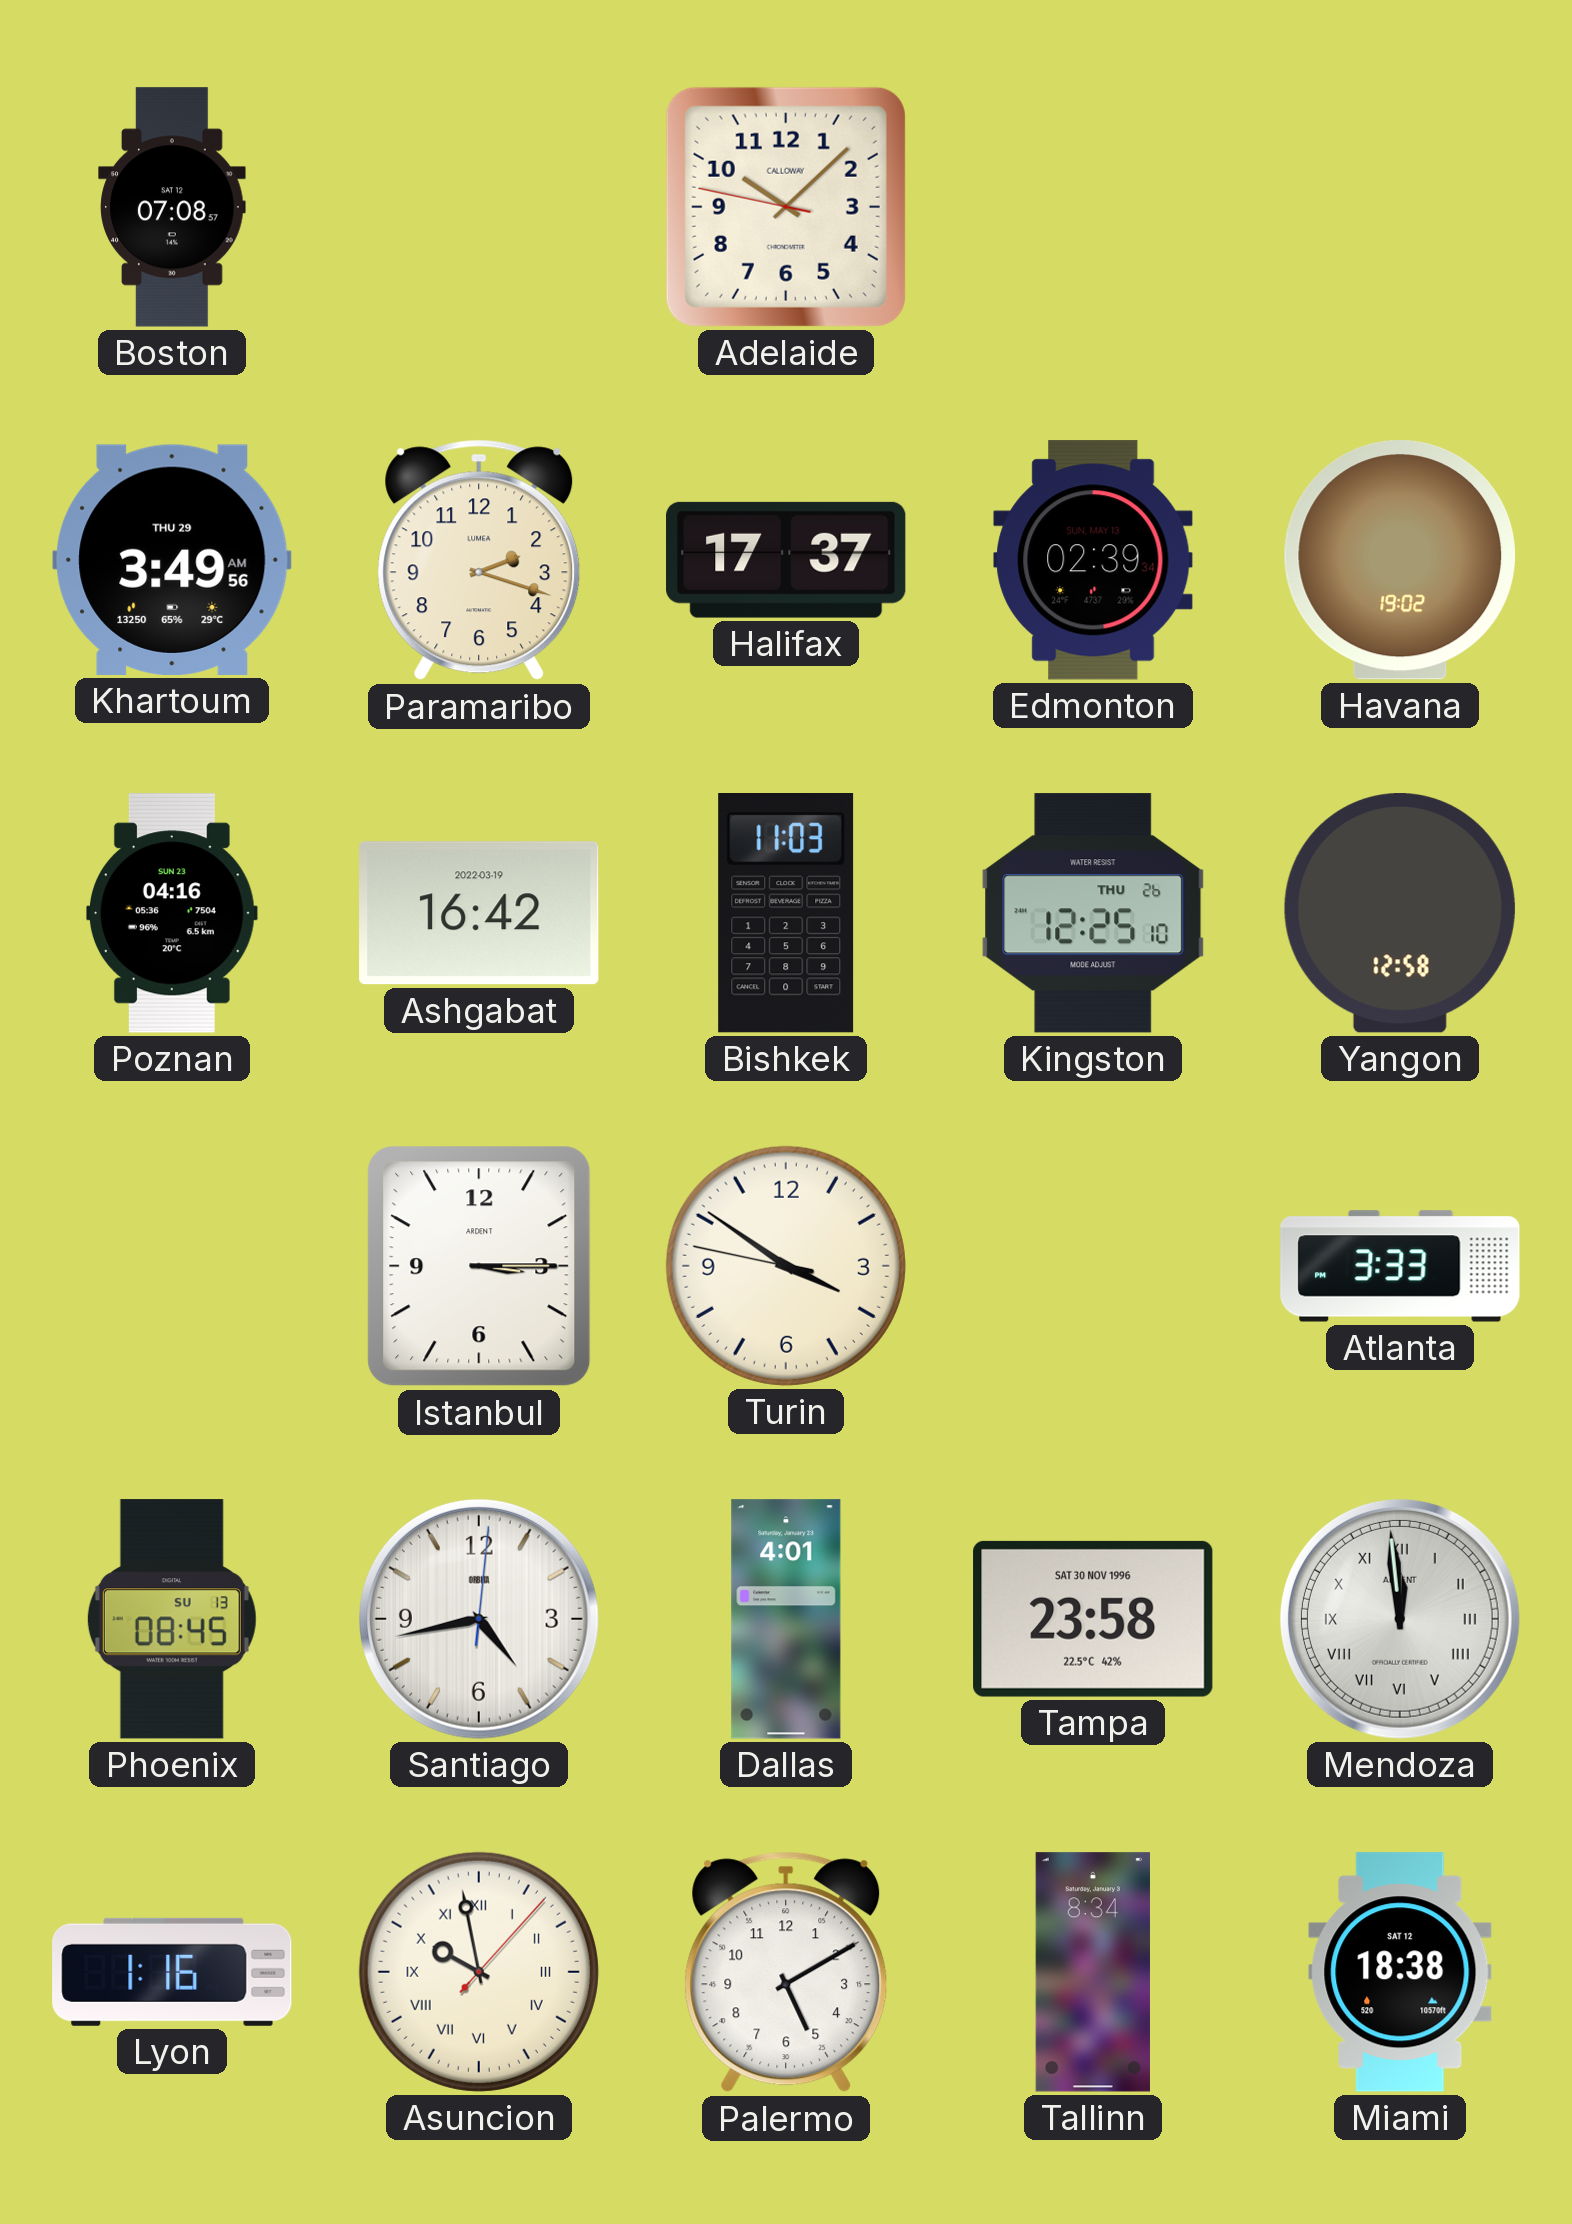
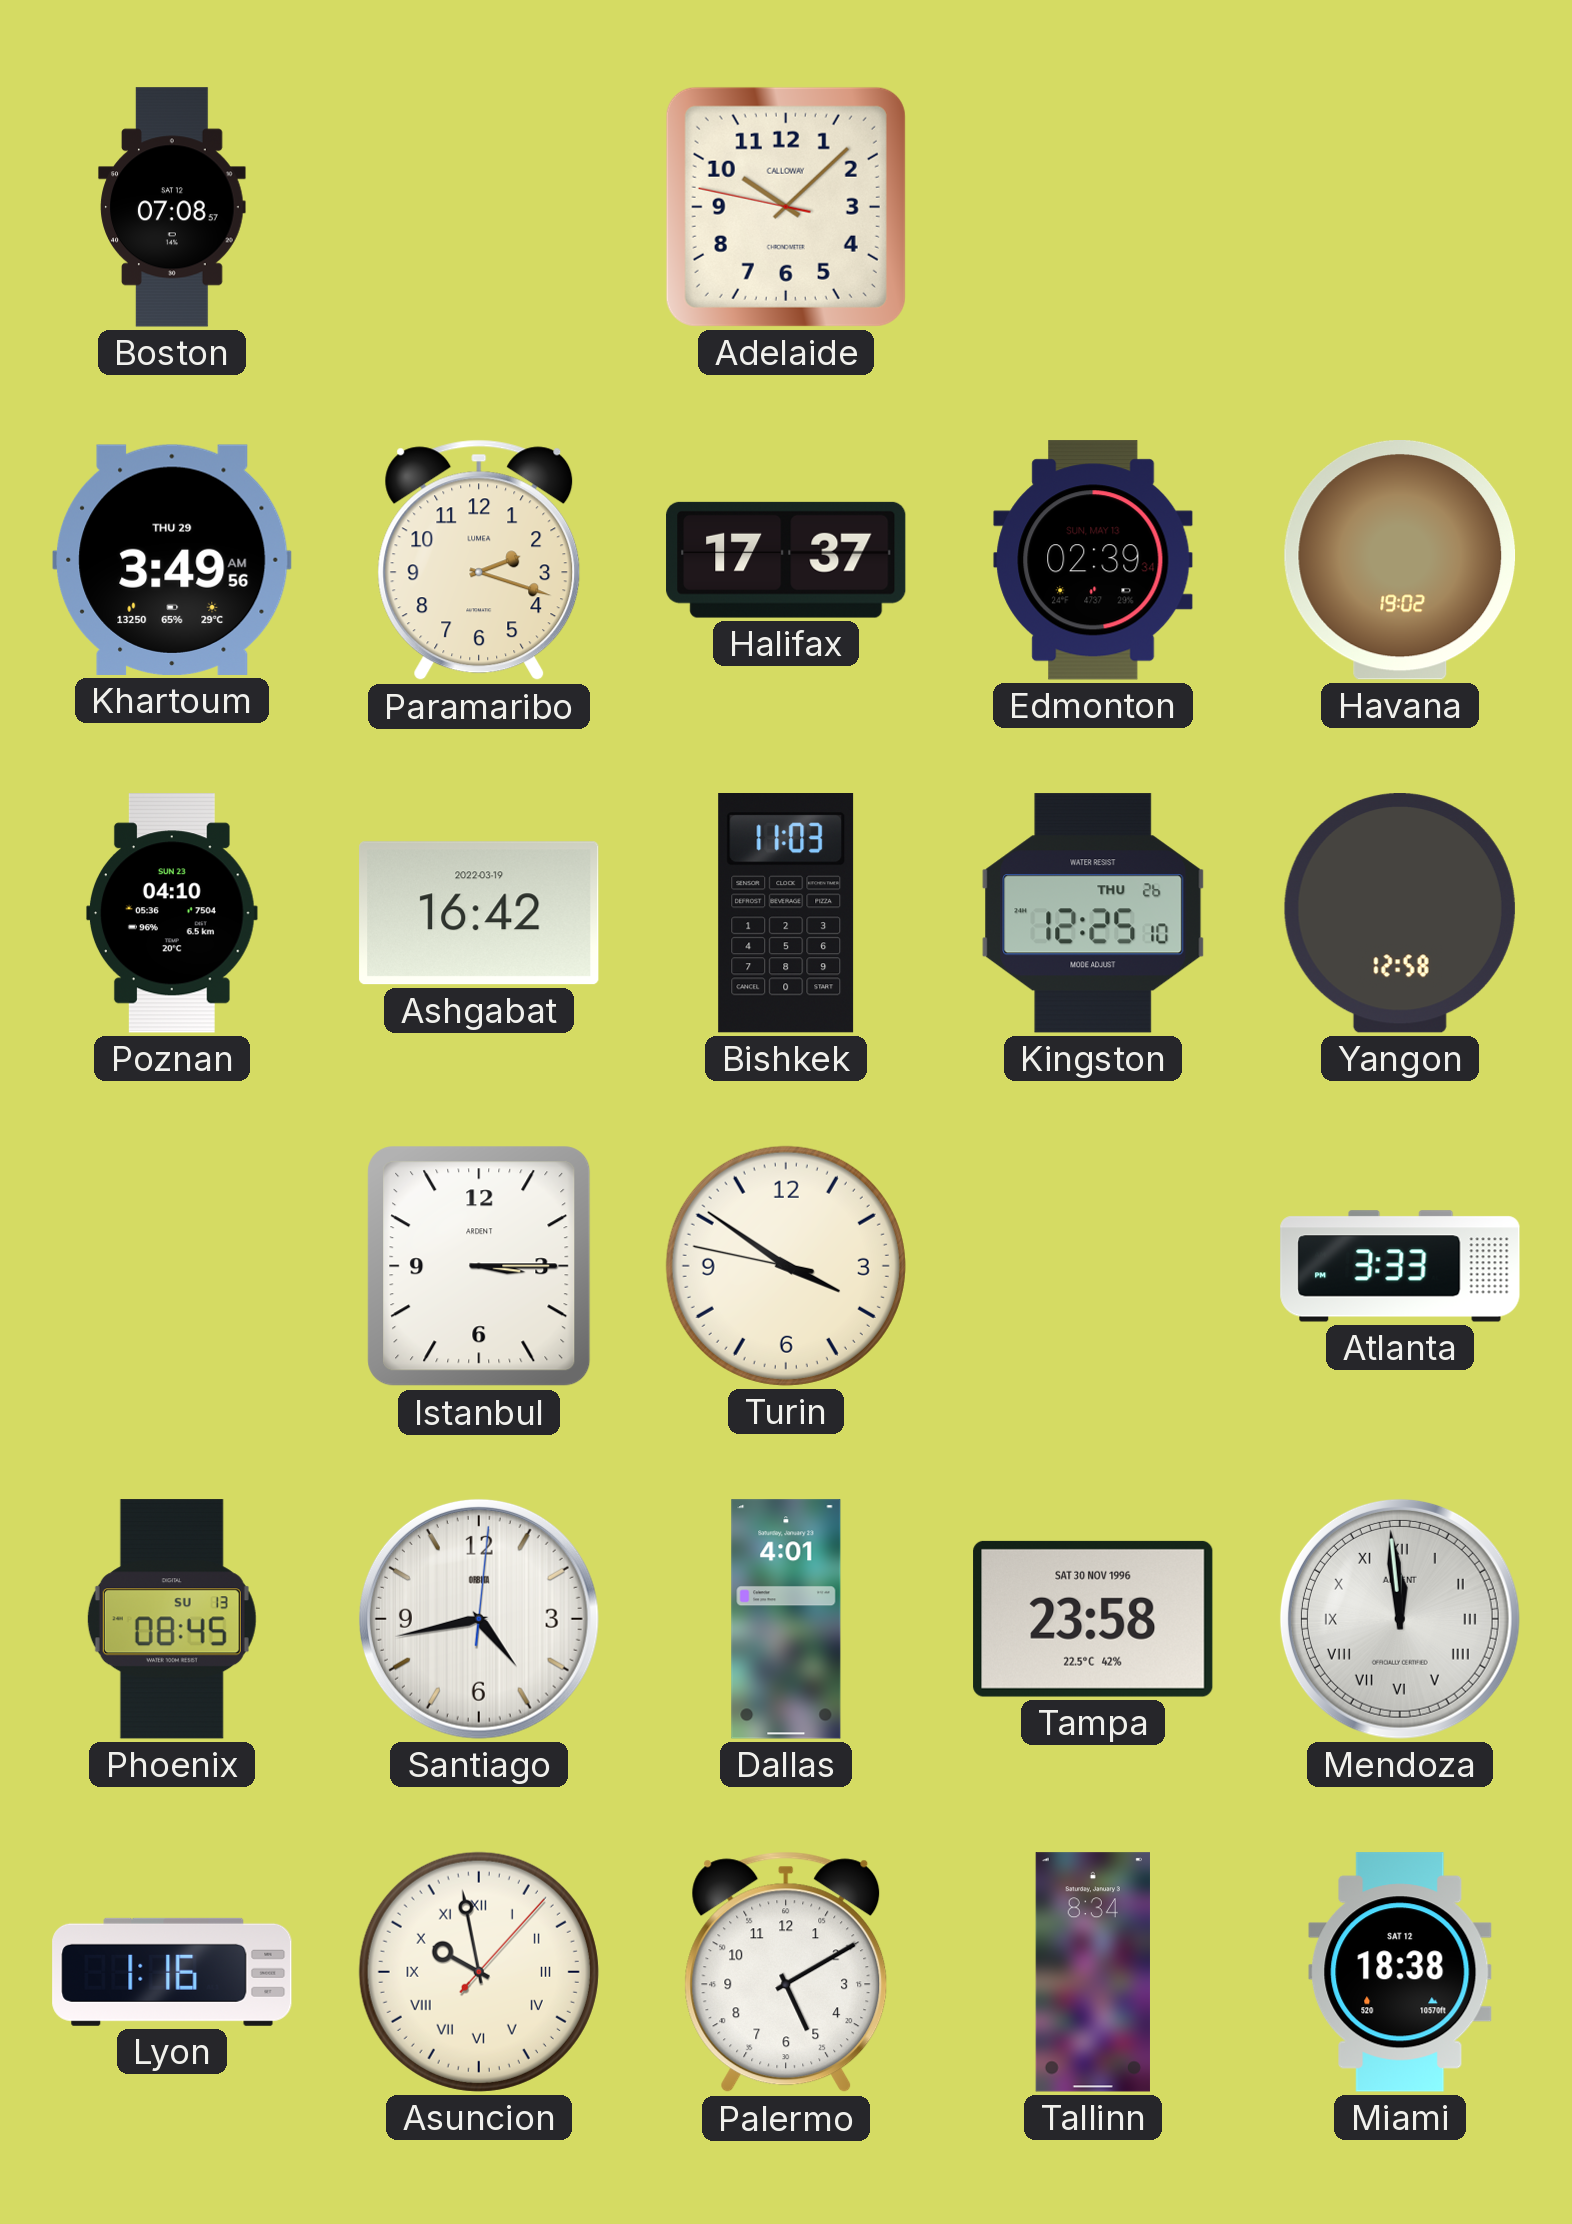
Poznan: 04:16 -> 04:10 (173, 913)
